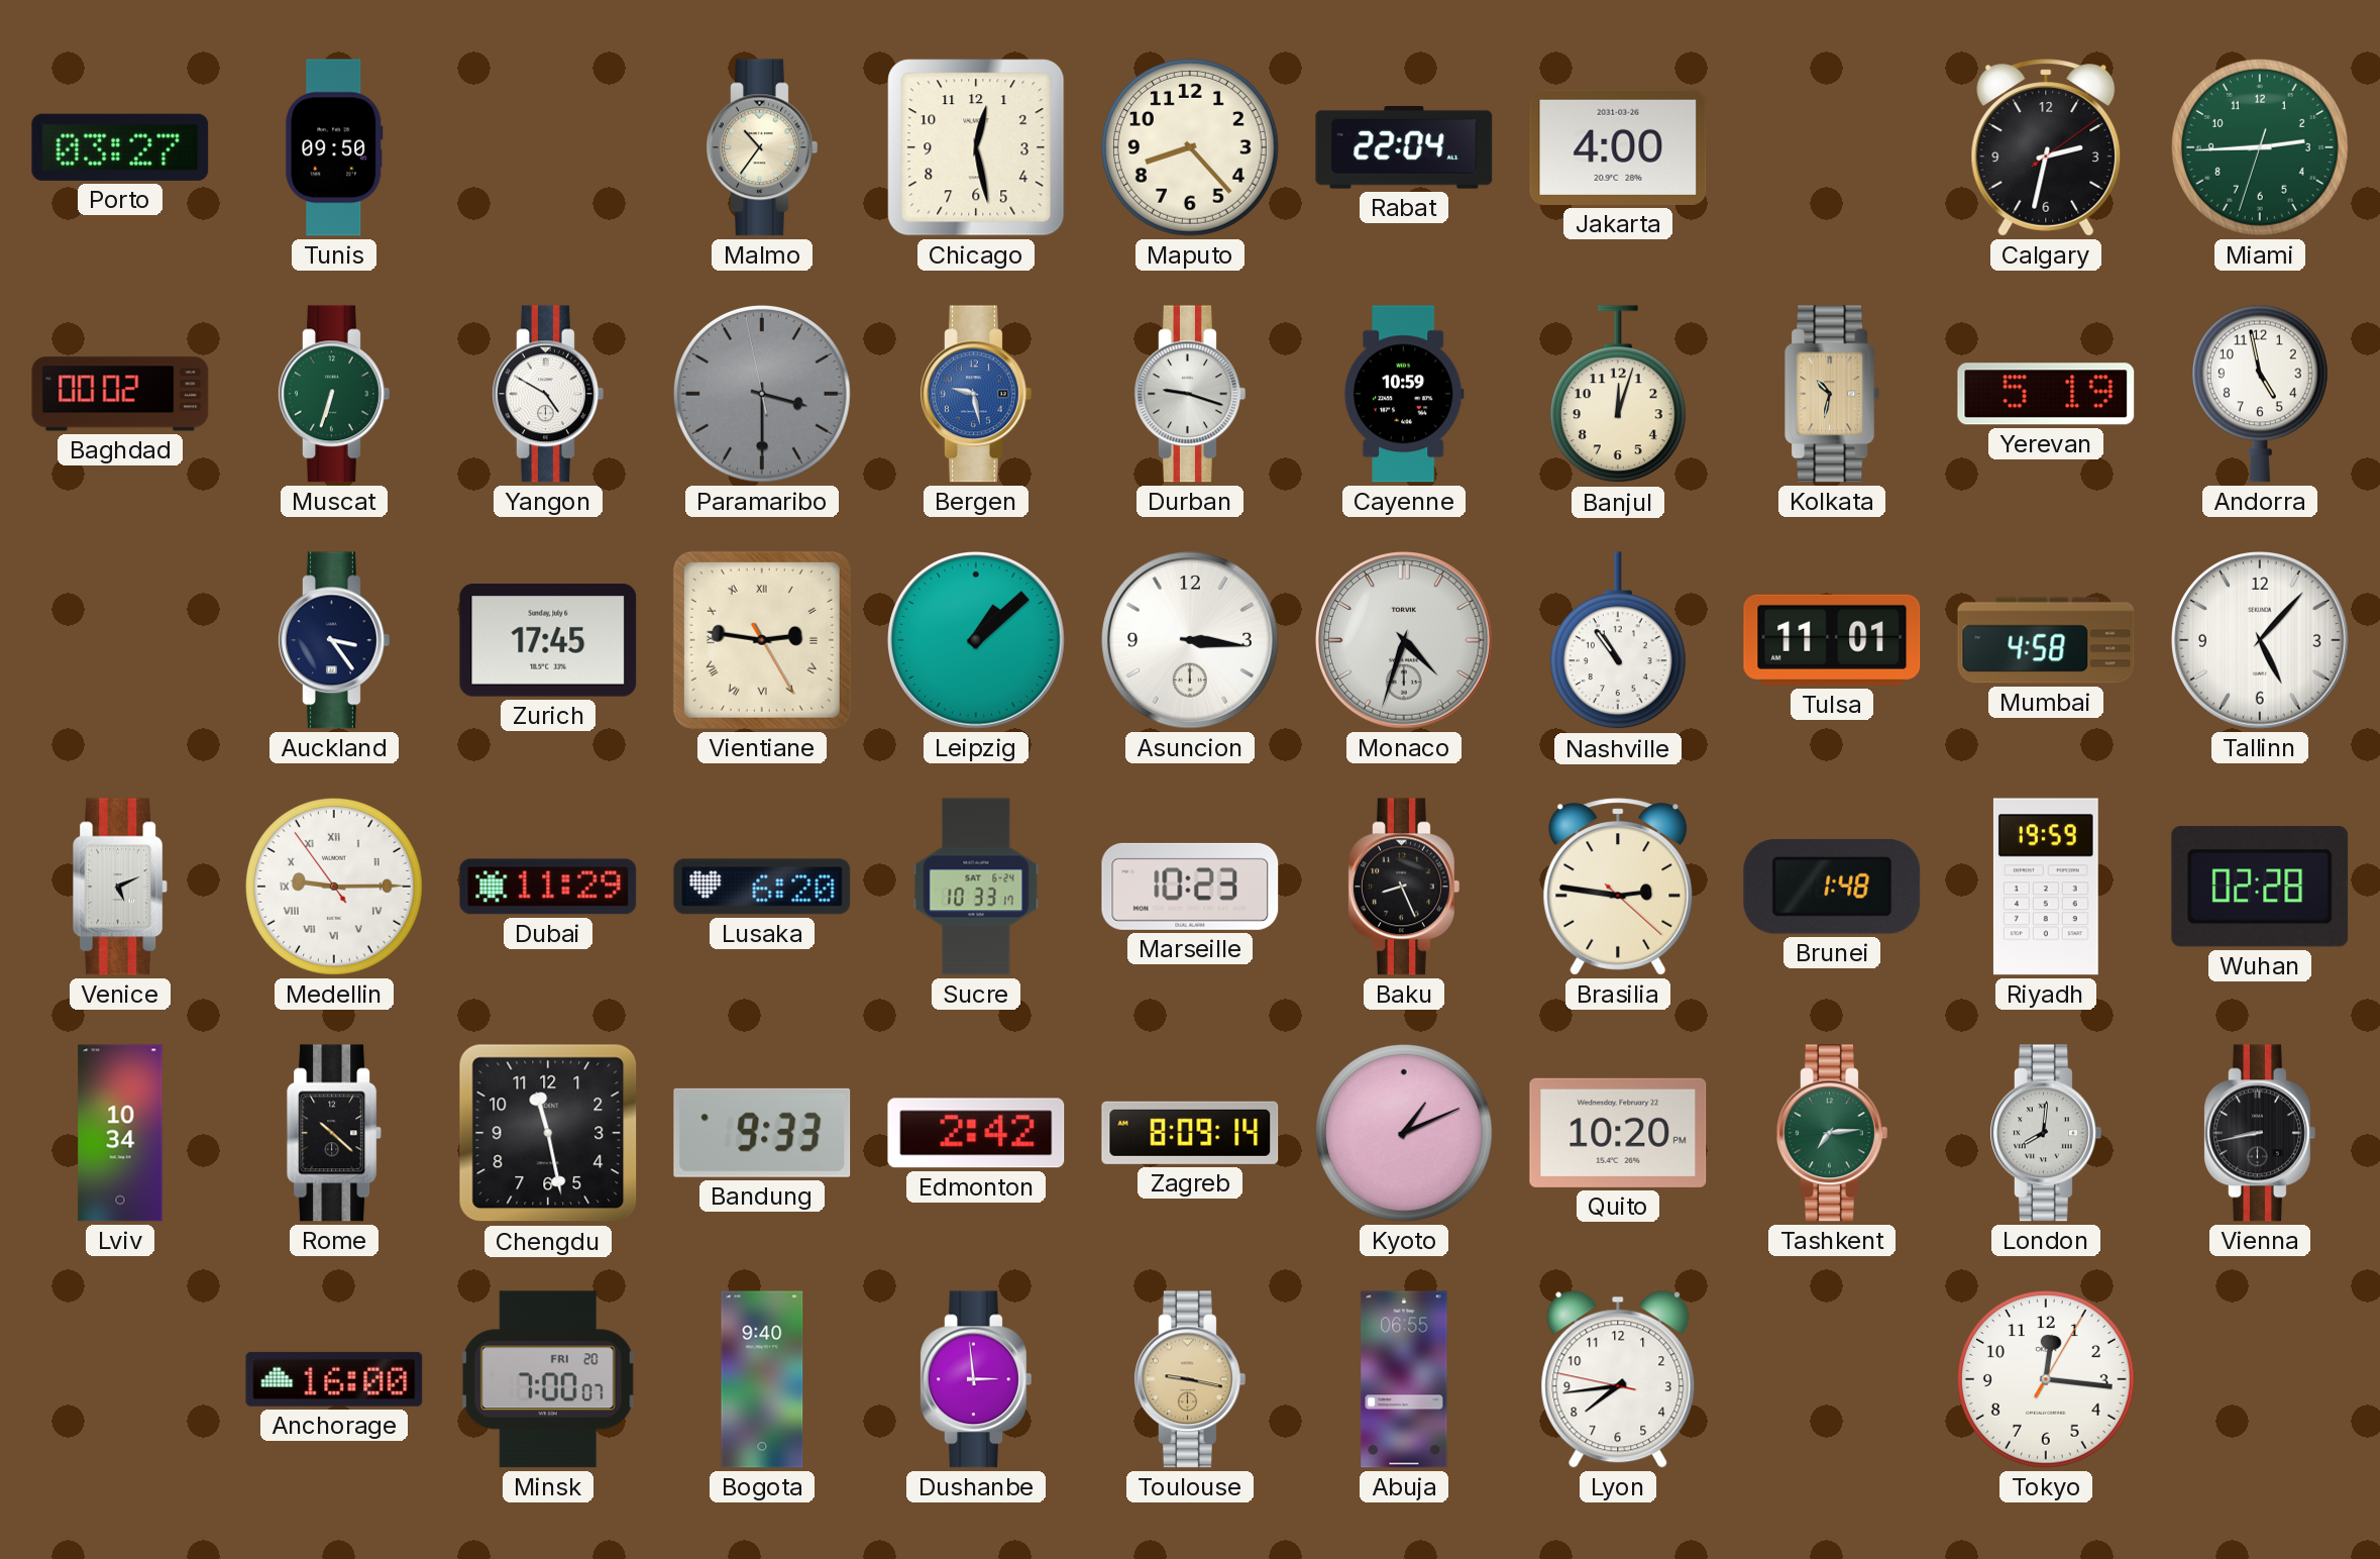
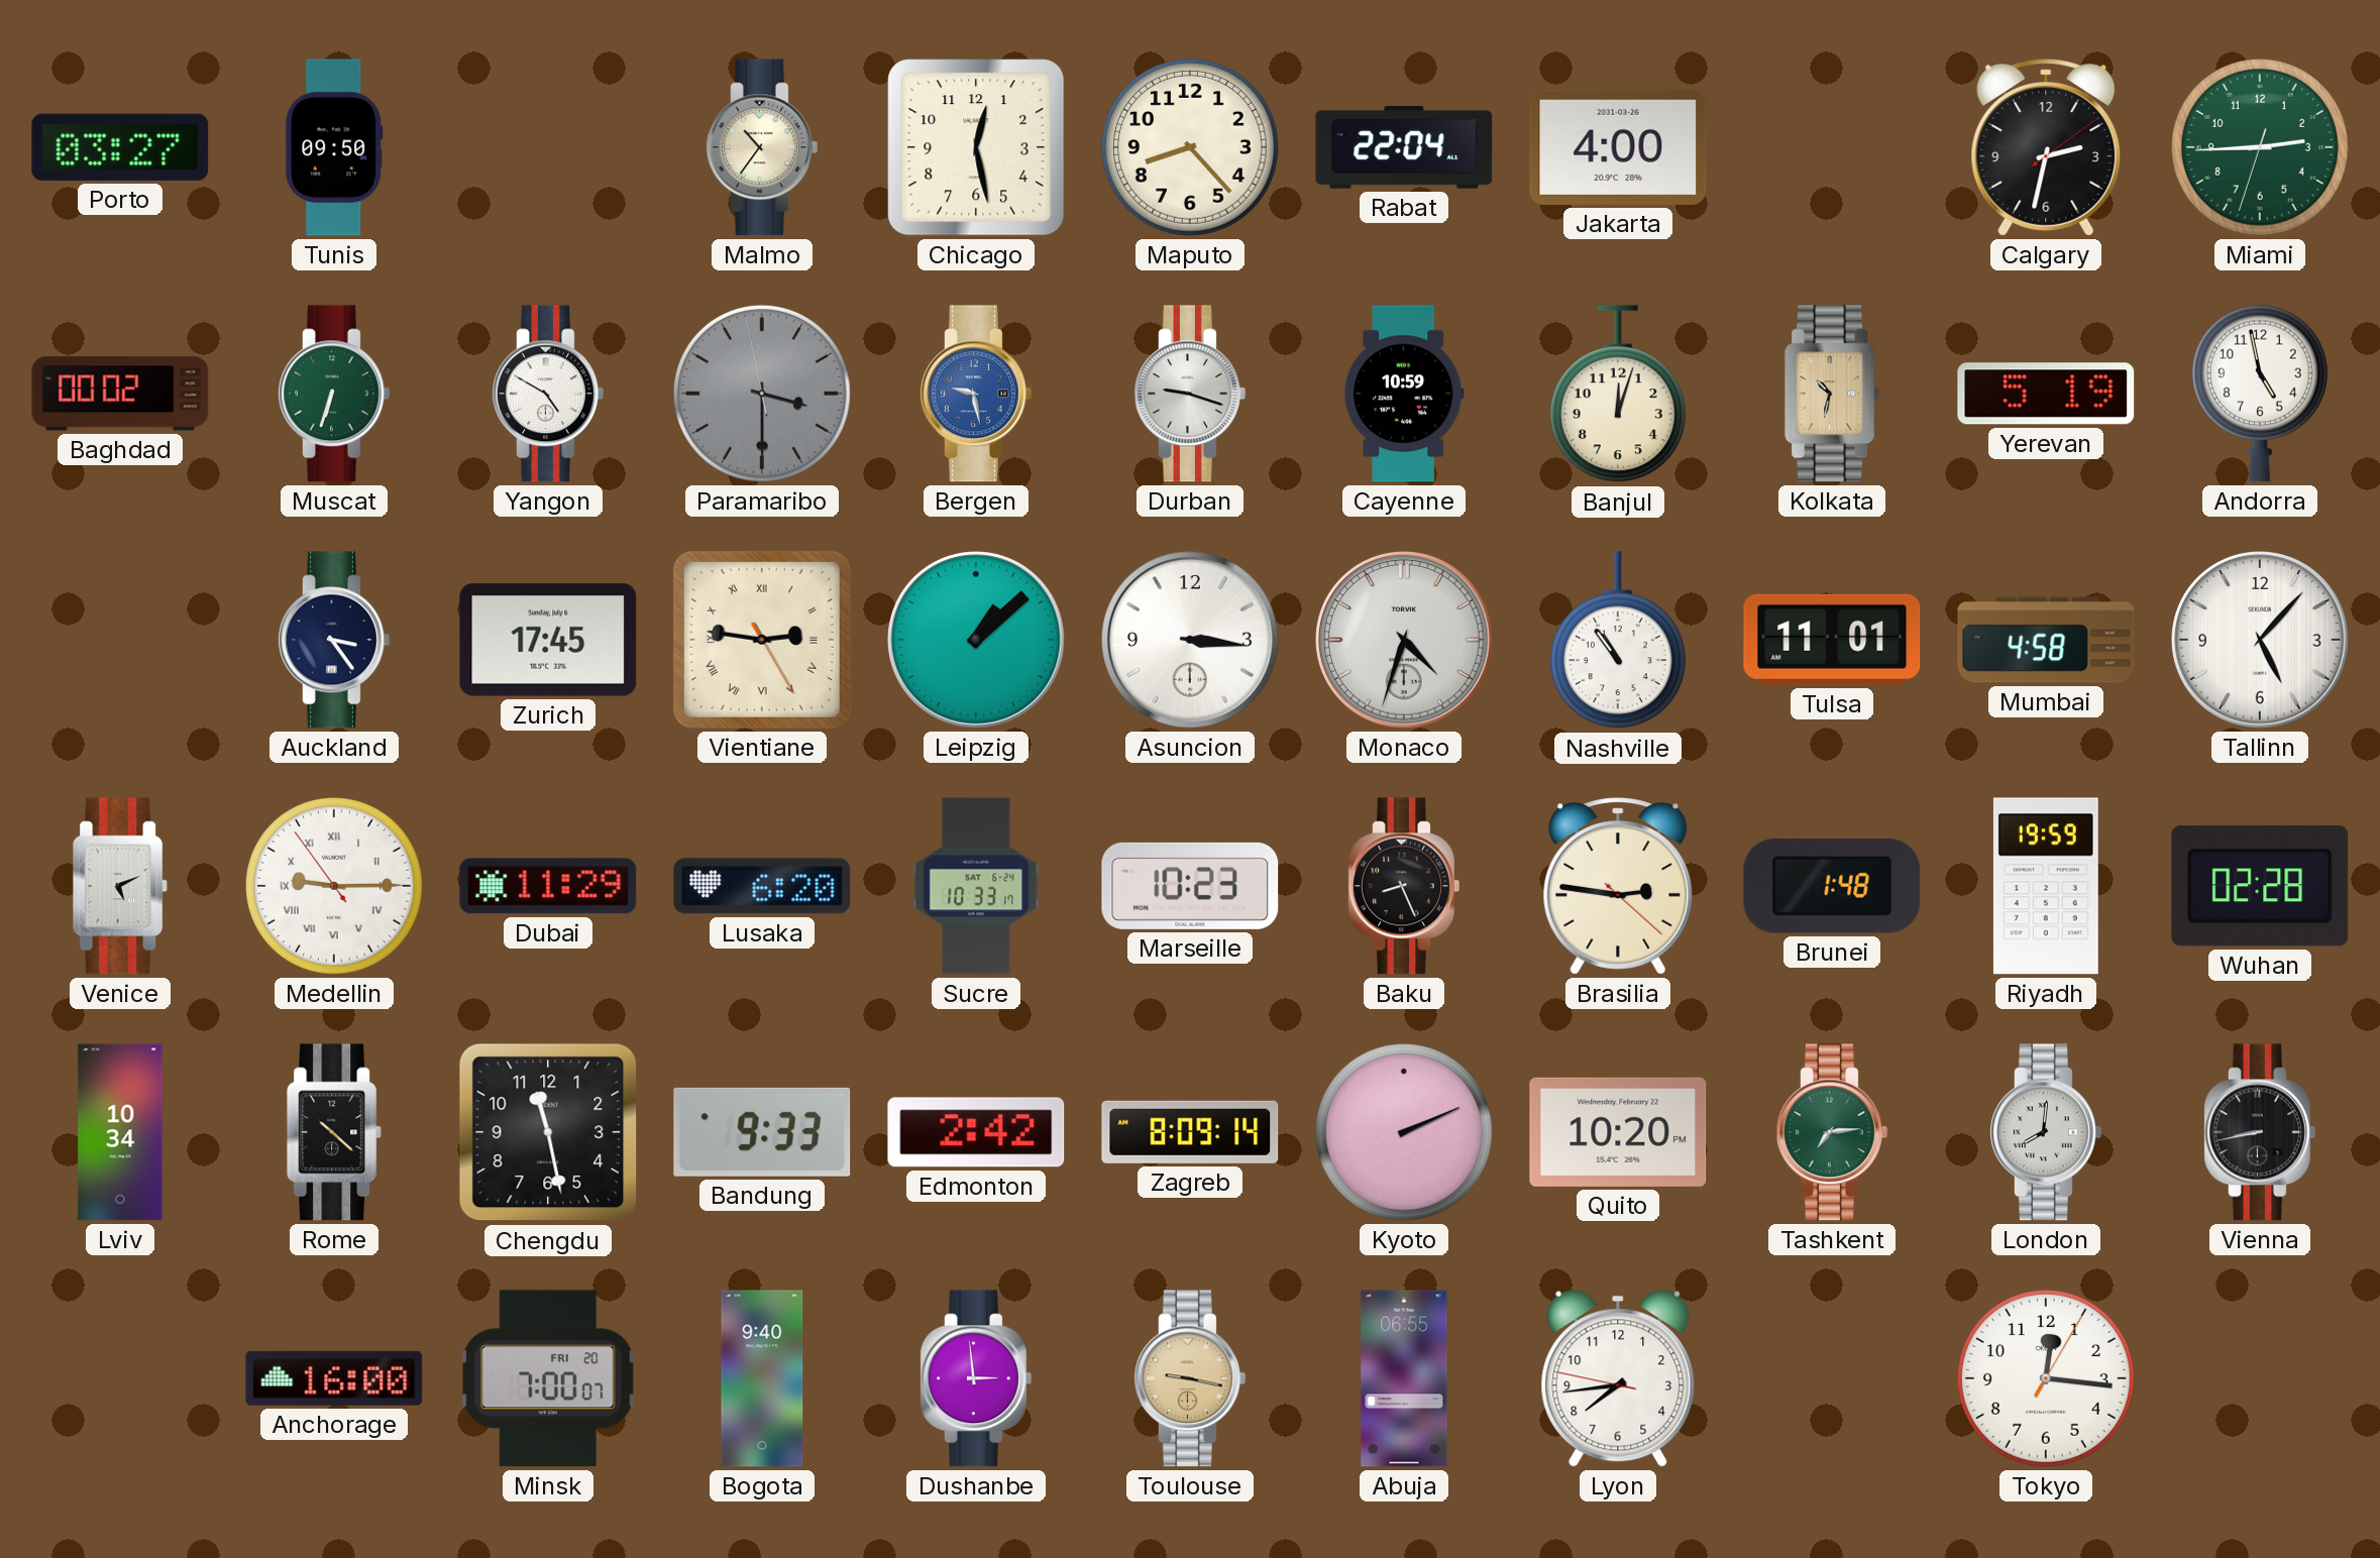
Kyoto: 1:11 -> 2:11 (1404, 1132)
